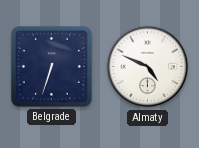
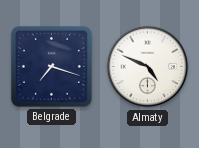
Belgrade: 6:33 -> 7:18 (51, 66)
